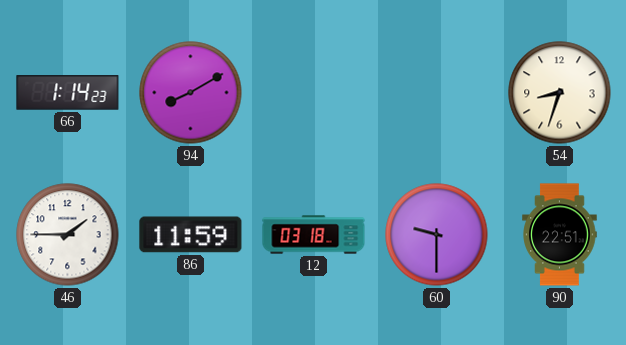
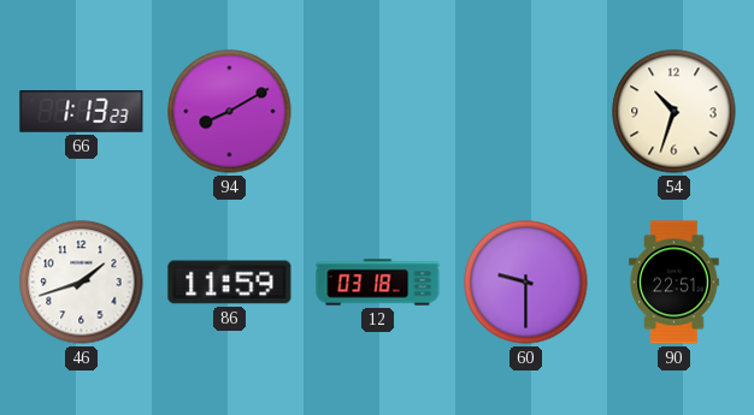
66: 1:14 -> 1:13 (82, 112)
54: 8:33 -> 10:33 (675, 112)
46: 1:45 -> 1:42 (82, 283)
